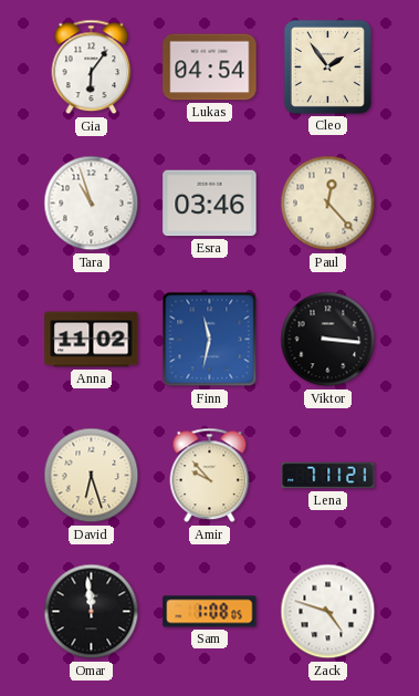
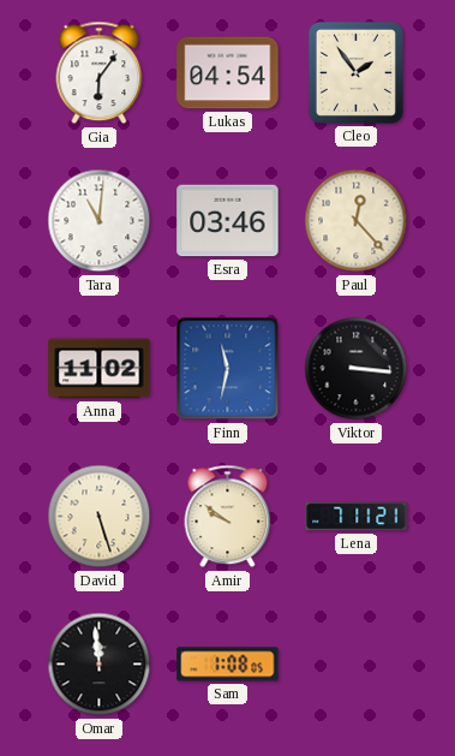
Tara: 10:57 -> 11:01 (100, 221)
David: 6:27 -> 5:27 (100, 517)
Amir: 9:53 -> 9:51 (228, 517)
Zack: 4:48 -> none (328, 612)
